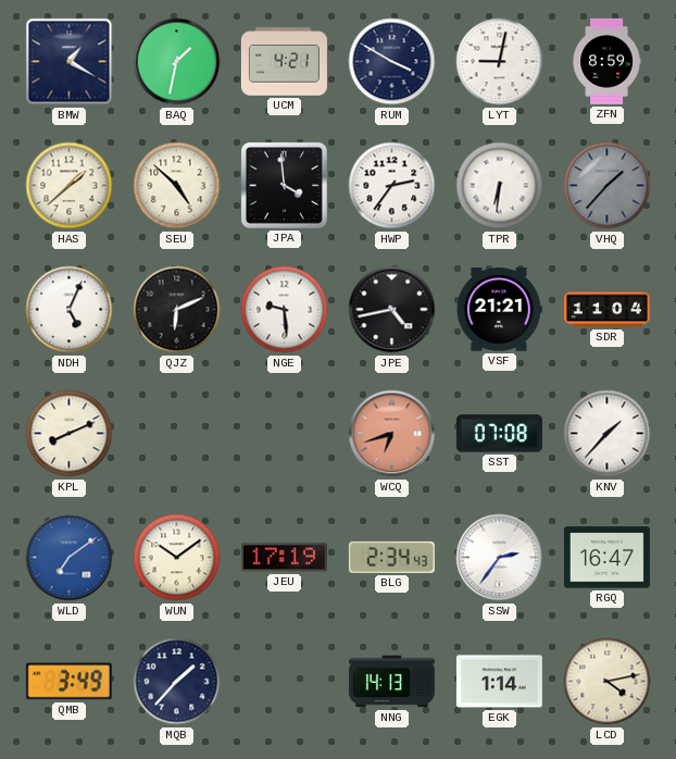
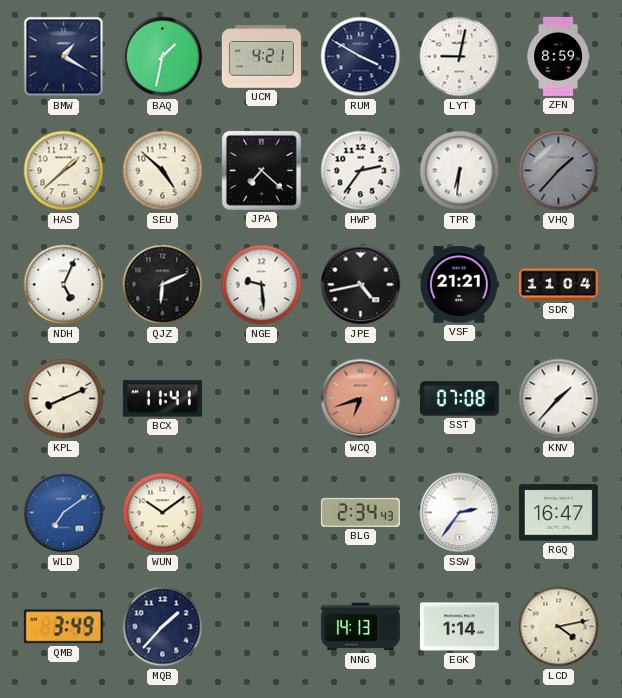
JPA: 3:59 -> 7:22 (261, 170)
BCX: none -> 11:41 (162, 399)
JEU: 17:19 -> none (284, 558)
